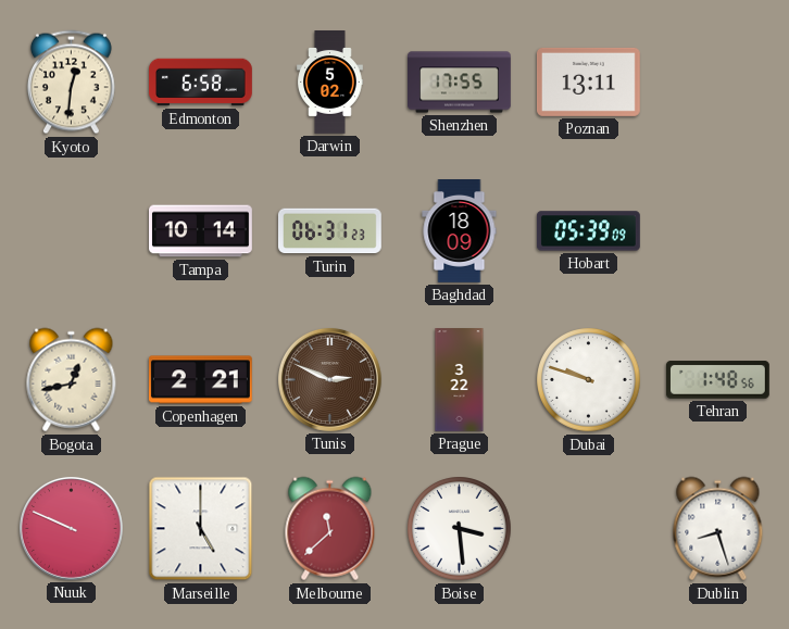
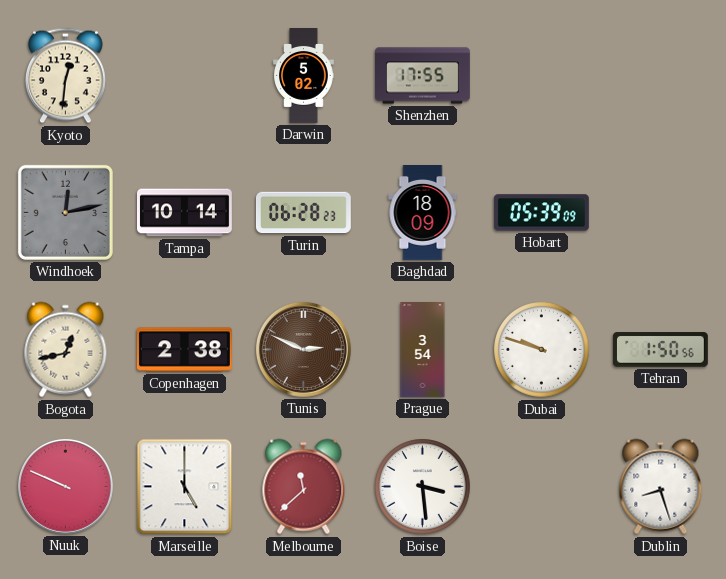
Edmonton: 6:58 -> none (201, 83)
Poznan: 13:11 -> none (588, 81)
Windhoek: none -> 12:13 (65, 212)
Turin: 06:31 -> 06:28 (303, 213)
Copenhagen: 2:21 -> 2:38 (184, 350)
Prague: 3:22 -> 3:54 (423, 350)
Tehran: 1:48 -> 1:50 (660, 350)
